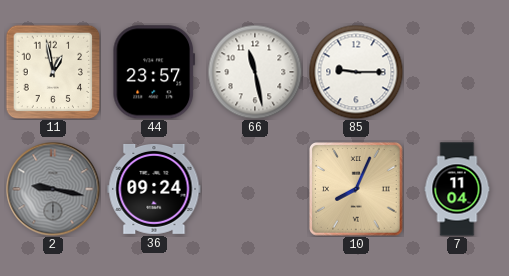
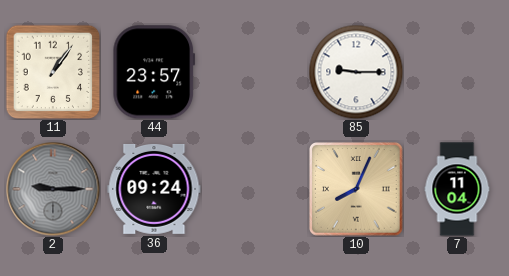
11: 12:58 -> 1:06 (53, 72)
66: 11:28 -> none (255, 72)
2: 9:17 -> 9:15 (53, 189)
